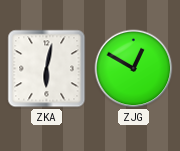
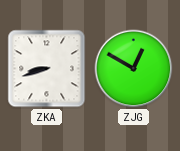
ZKA: 6:02 -> 8:42 (47, 69)
